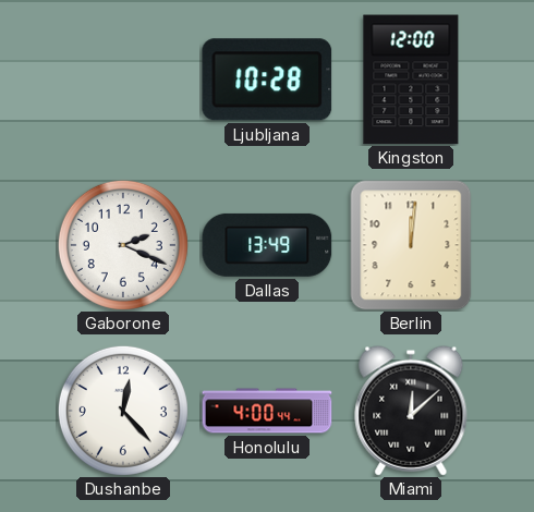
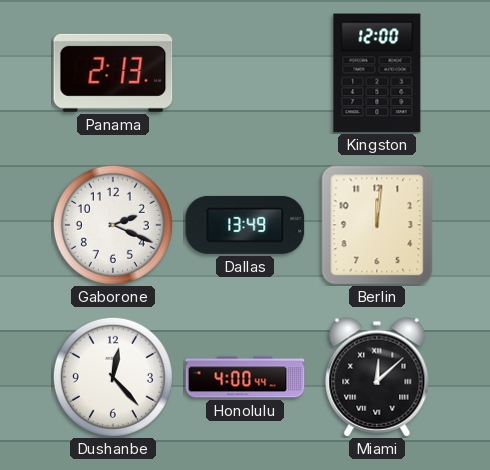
Panama: none -> 2:13 (113, 73)
Ljubljana: 10:28 -> none (267, 80)
